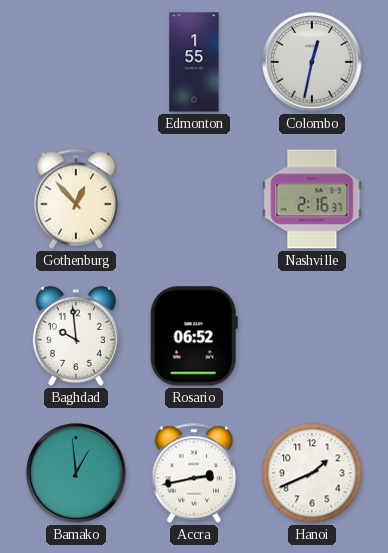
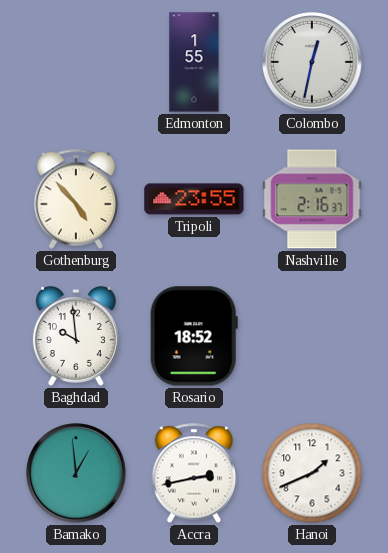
Gothenburg: 12:53 -> 4:53 (76, 199)
Tripoli: none -> 23:55 (194, 199)
Rosario: 06:52 -> 18:52 (194, 336)
